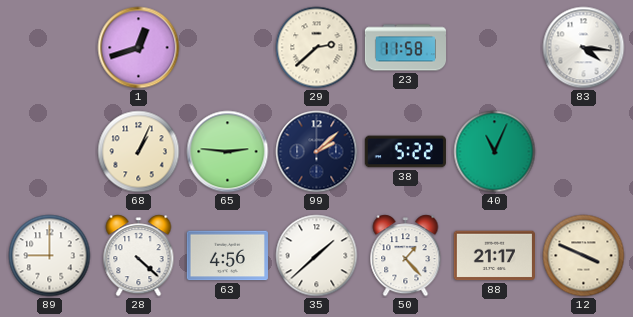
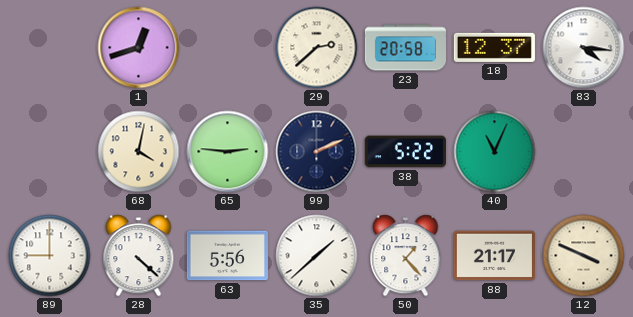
23: 11:58 -> 20:58 (405, 48)
18: none -> 12:37 (494, 47)
68: 1:04 -> 4:02 (139, 152)
99: 2:08 -> 2:11 (317, 152)
63: 4:56 -> 5:56 (227, 256)
